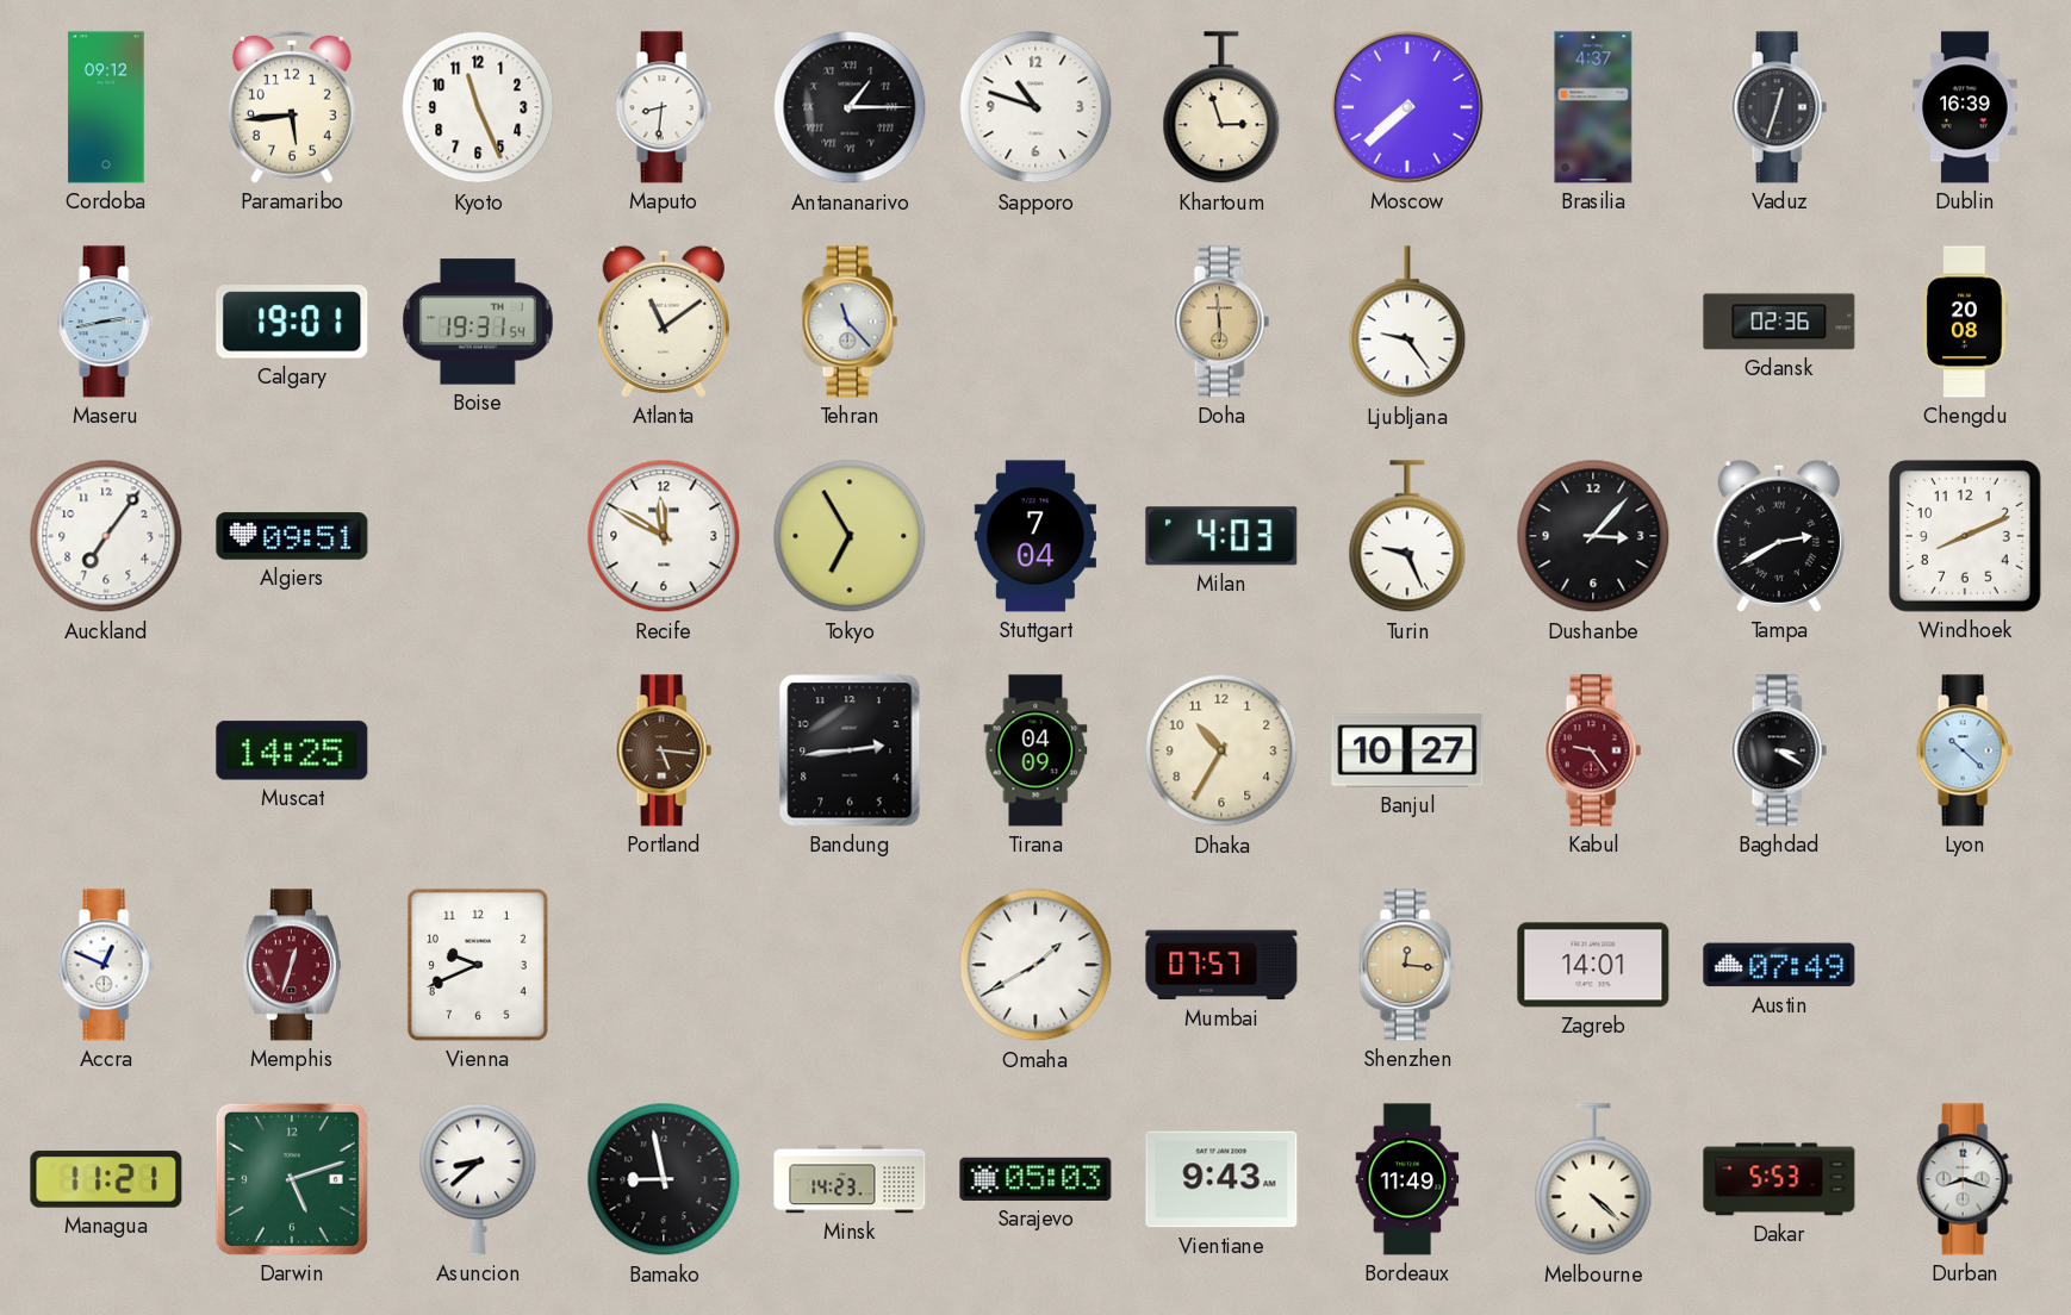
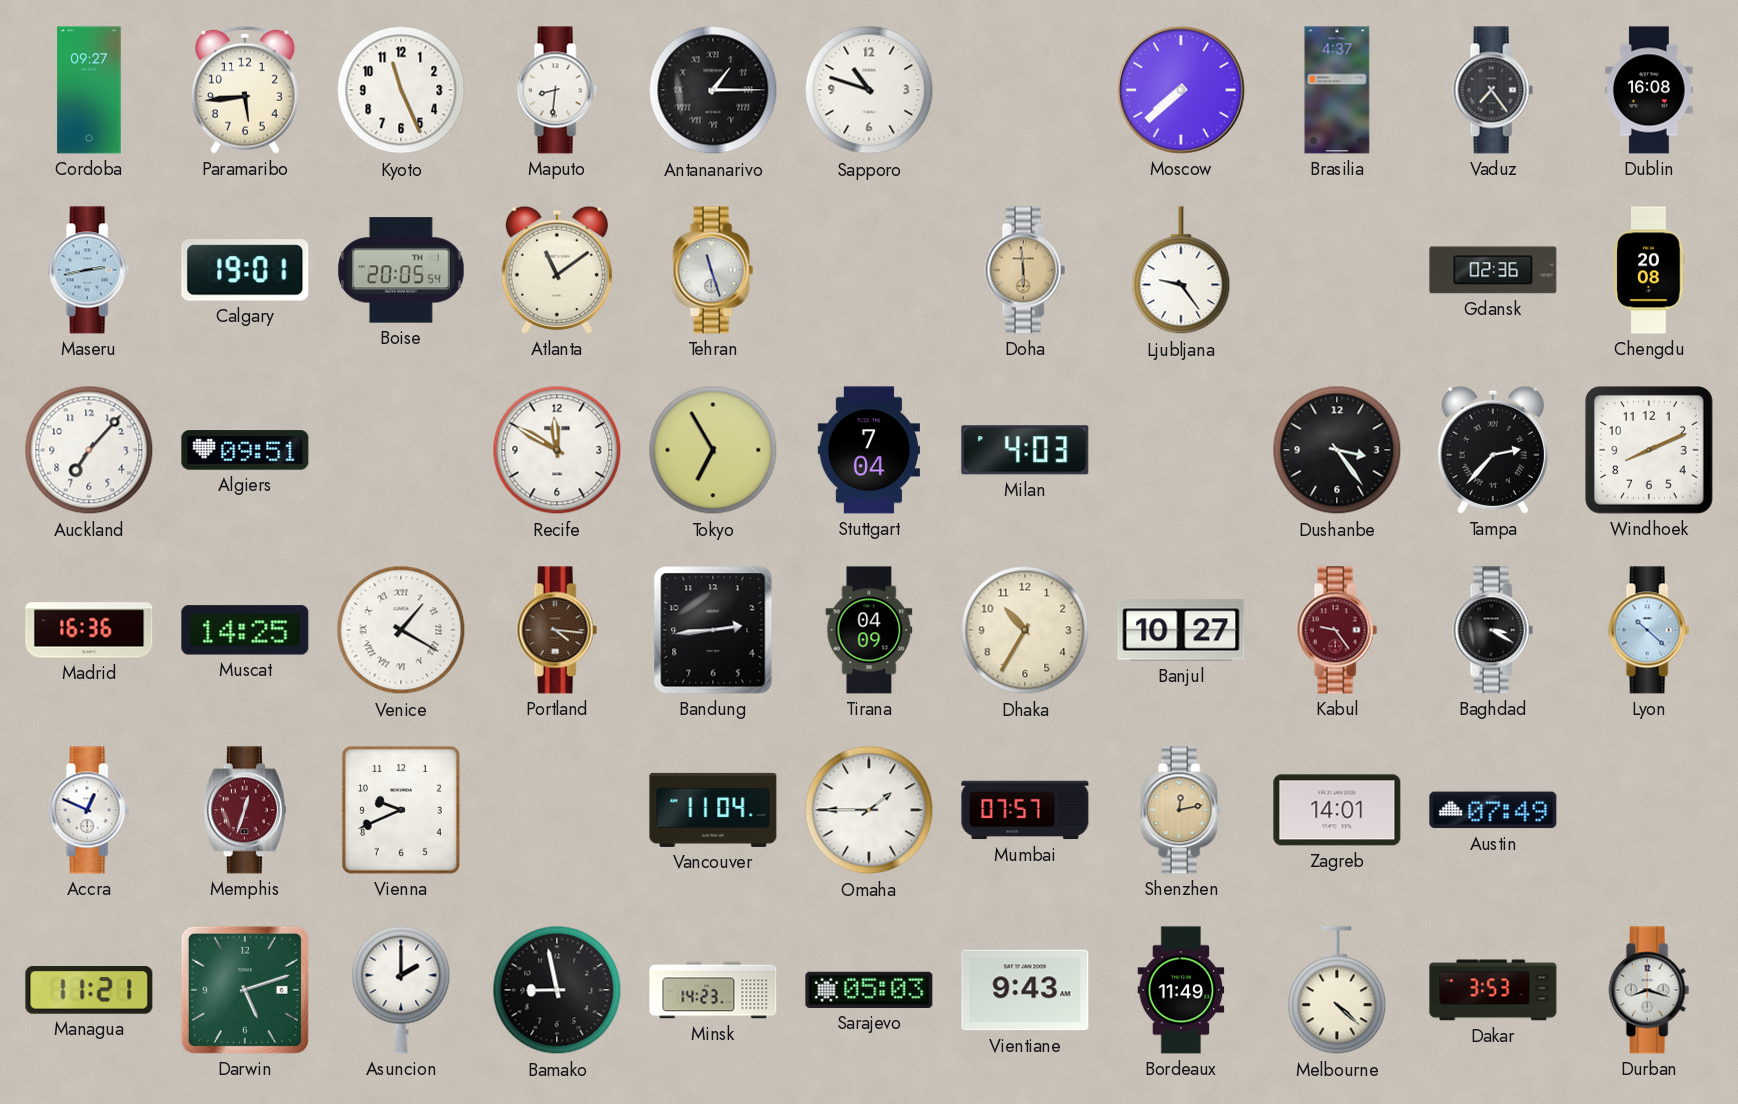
Cordoba: 09:12 -> 09:27 (89, 90)
Khartoum: 2:57 -> none (1221, 108)
Vaduz: 12:33 -> 7:24 (1493, 90)
Dublin: 16:39 -> 16:08 (1649, 90)
Boise: 19:31 -> 20:05 (402, 270)
Tehran: 11:23 -> 11:27 (713, 270)
Auckland: 7:06 -> 7:07 (89, 450)
Turin: 9:26 -> none (1407, 537)
Dushanbe: 3:07 -> 3:24 (1337, 450)
Tampa: 2:40 -> 2:37 (1493, 450)
Madrid: none -> 16:36 (89, 630)
Venice: none -> 1:20 (401, 630)
Portland: 5:16 -> 4:16 (557, 630)
Vancouver: none -> 11:04 (713, 810)
Omaha: 1:40 -> 1:45 (869, 810)
Shenzhen: 12:16 -> 12:13 (1181, 810)
Asuncion: 8:38 -> 2:00 (401, 990)
Dakar: 5:53 -> 3:53 (1493, 990)
